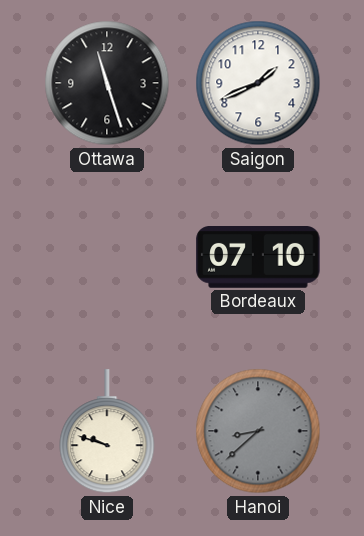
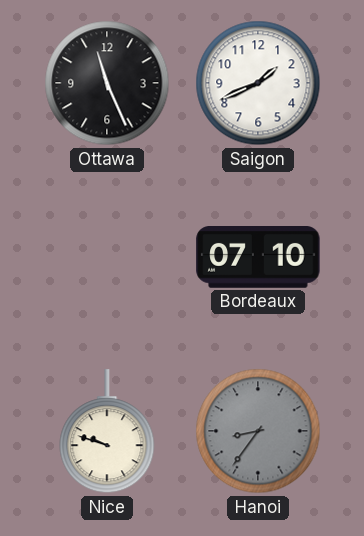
Ottawa: 11:27 -> 11:26 (107, 83)
Hanoi: 8:38 -> 8:36 (258, 431)
